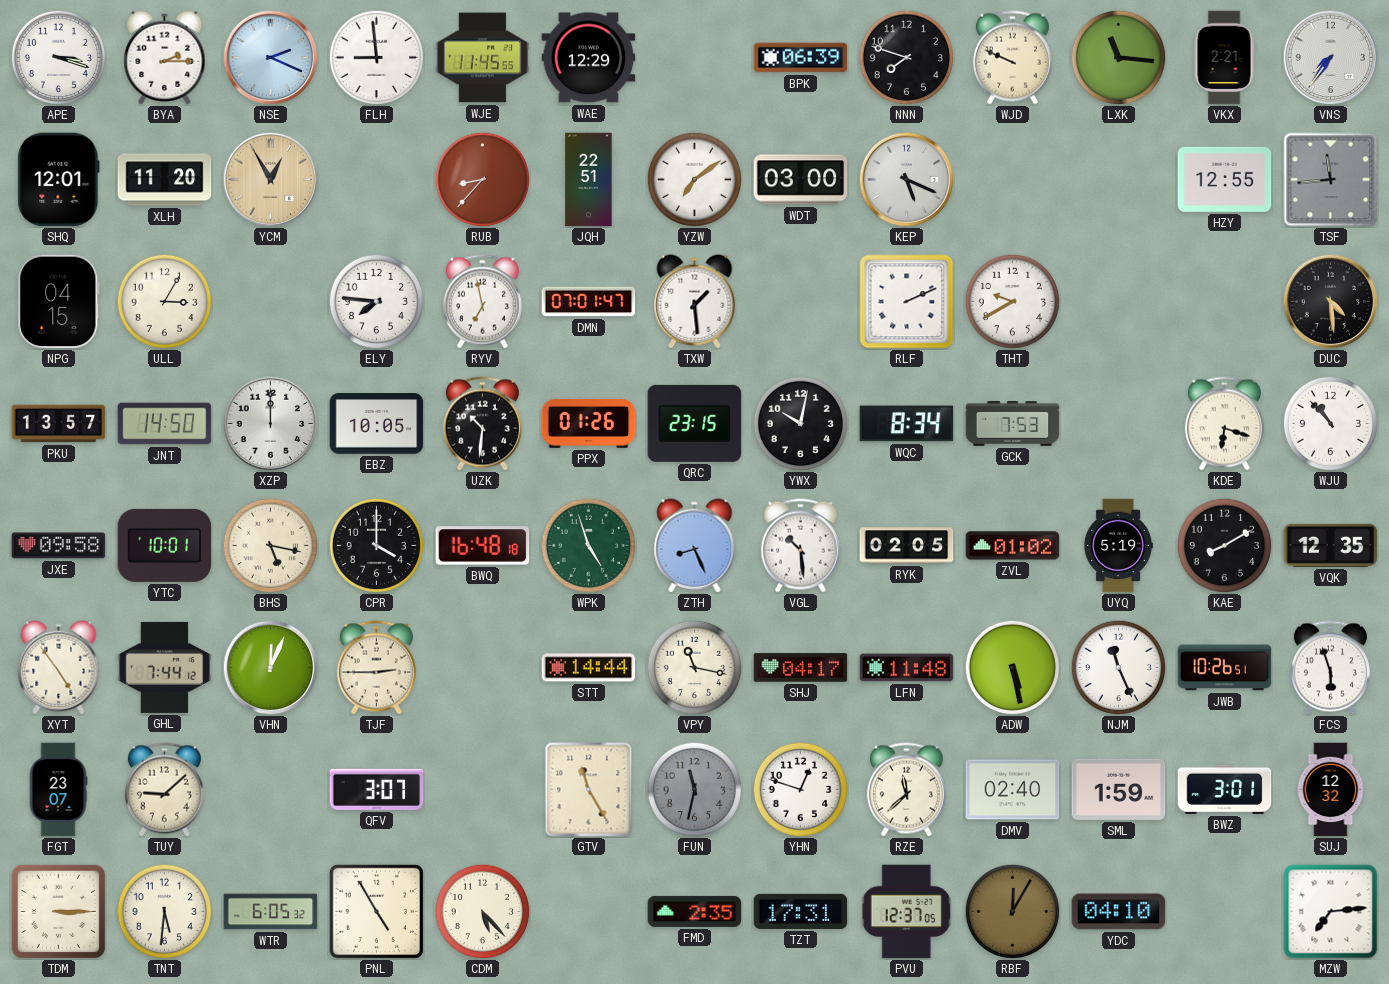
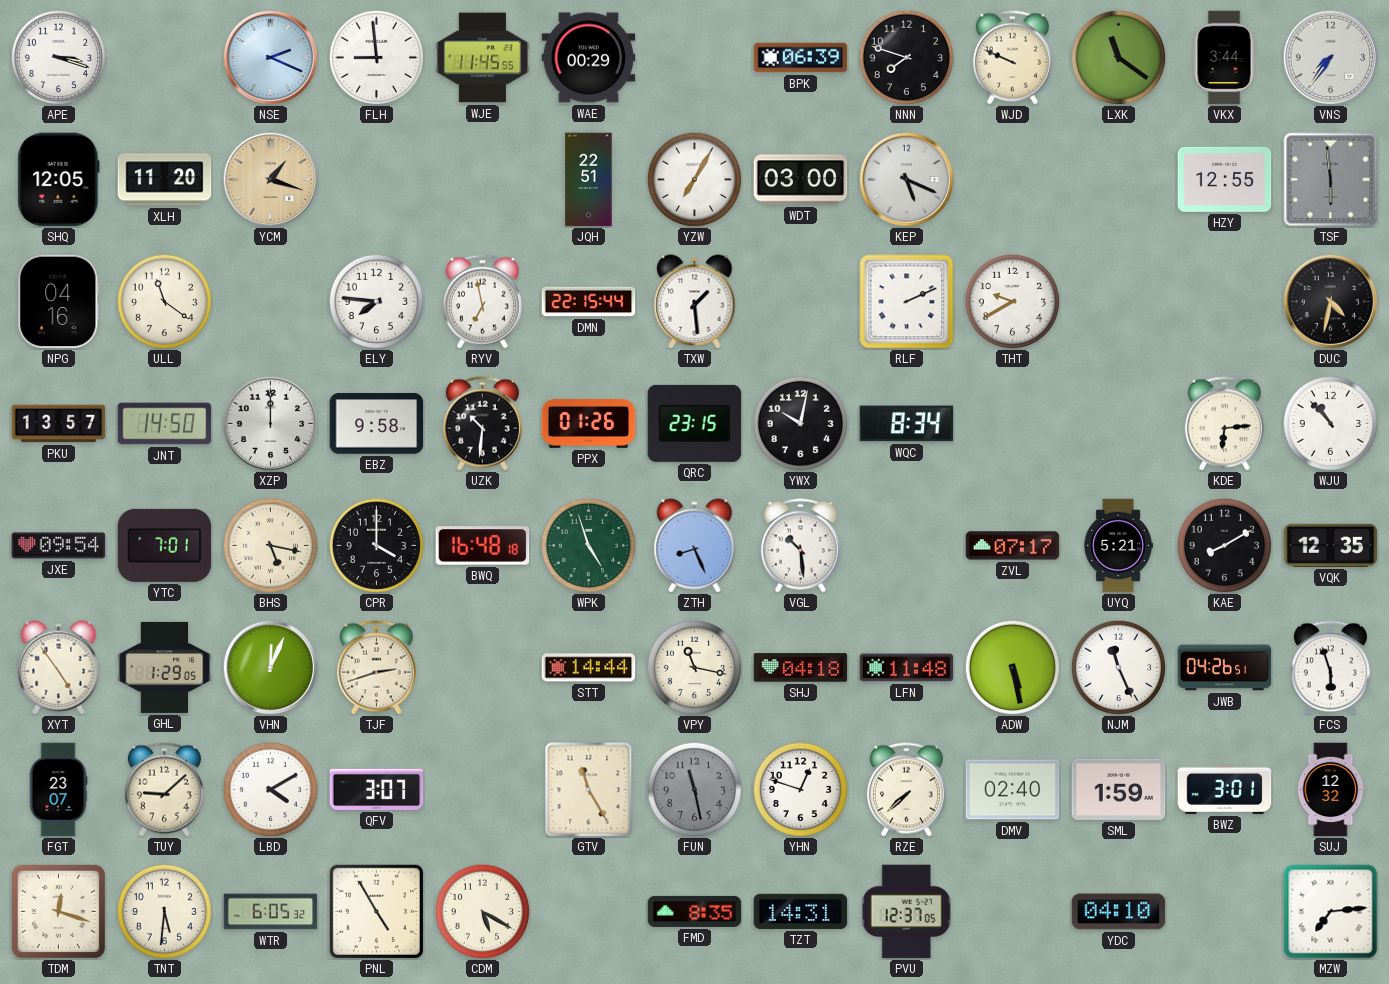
BYA: 2:15 -> none (165, 58)
WAE: 12:29 -> 00:29 (589, 58)
LXK: 11:16 -> 11:21 (1118, 57)
VKX: 2:21 -> 3:44 (1224, 58)
SHQ: 12:01 -> 12:05 (59, 180)
YCM: 12:55 -> 1:18 (270, 179)
RUB: 8:37 -> none (482, 179)
YZW: 7:09 -> 7:05 (694, 179)
TSF: 11:44 -> 5:59 (1331, 180)
NPG: 04:15 -> 04:16 (59, 302)
ULL: 3:05 -> 11:21 (164, 301)
DMN: 07:01 -> 22:15 (589, 302)
DUC: 4:29 -> 4:32 (1330, 301)
EBZ: 10:05 -> 9:58 (377, 424)
GCK: 7:53 -> none (1013, 424)
KDE: 6:18 -> 6:14 (1224, 424)
JXE: 09:58 -> 09:54 (59, 546)
YTC: 10:01 -> 7:01 (165, 545)
RYK: 02:05 -> none (907, 546)
ZVL: 01:02 -> 07:17 (1013, 546)
UYQ: 5:19 -> 5:21 (1118, 546)
GHL: 7:44 -> 1:29 (165, 667)
TJF: 2:45 -> 2:42 (376, 668)
SHJ: 04:17 -> 04:18 (801, 668)
JWB: 10:26 -> 04:26 (1225, 668)
LBD: none -> 4:10 (270, 789)
FUN: 11:32 -> 11:28 (694, 789)
RZE: 11:38 -> 7:38 (906, 790)
TDM: 3:15 -> 12:18 (58, 911)
CDM: 5:23 -> 5:20 (482, 911)
FMD: 2:35 -> 8:35 (695, 911)
TZT: 17:31 -> 14:31 (801, 911)
RBF: 12:05 -> none (1012, 911)
